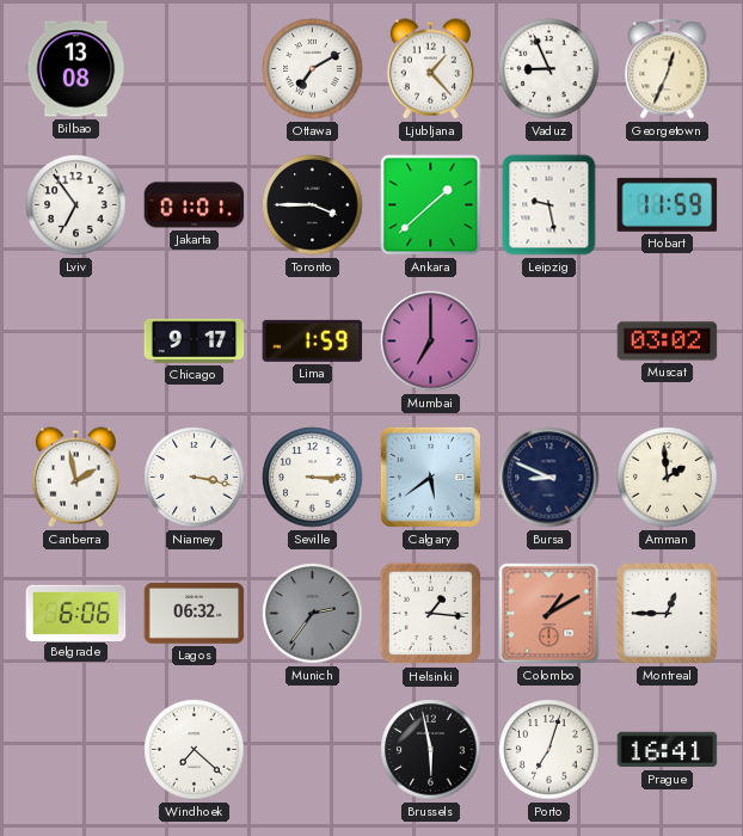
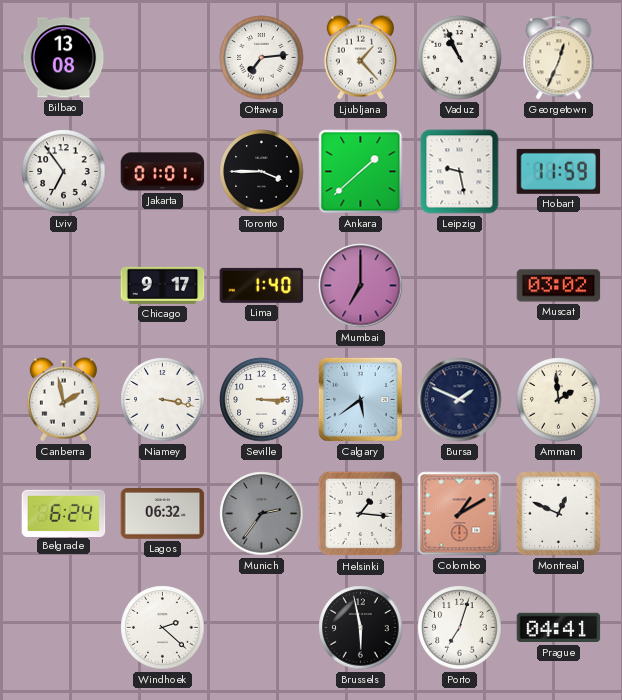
Ottawa: 7:10 -> 7:14 (262, 58)
Vaduz: 8:56 -> 10:56 (460, 58)
Lima: 1:59 -> 1:40 (262, 285)
Bursa: 8:49 -> 1:49 (460, 400)
Belgrade: 6:06 -> 6:24 (64, 513)
Montreal: 12:45 -> 12:49 (559, 514)
Windhoek: 7:22 -> 2:22 (163, 628)
Prague: 16:41 -> 04:41 (559, 628)
